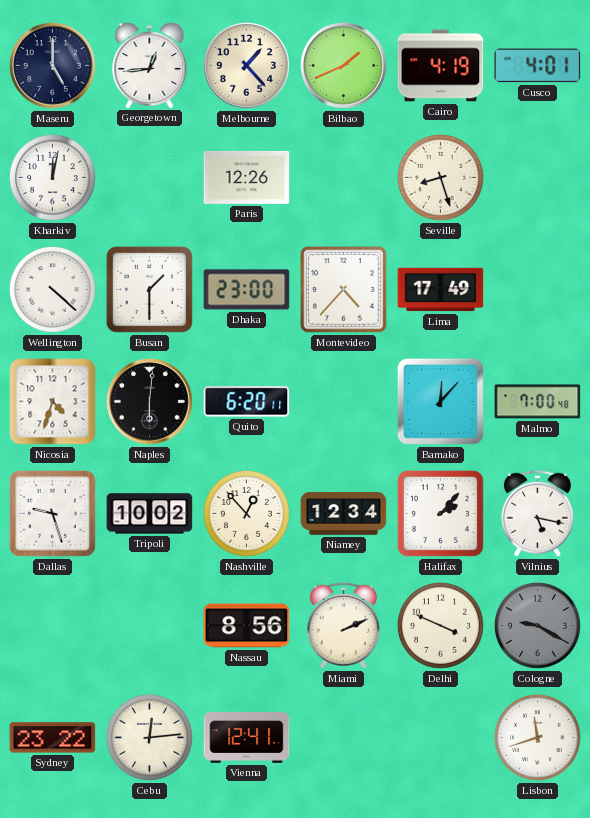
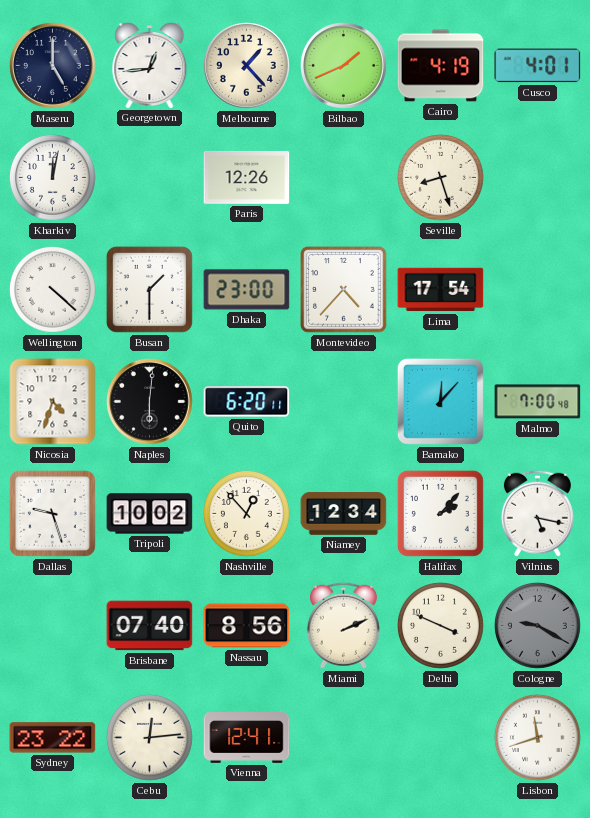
Lima: 17:49 -> 17:54 (441, 290)
Brisbane: none -> 07:40 (150, 626)
